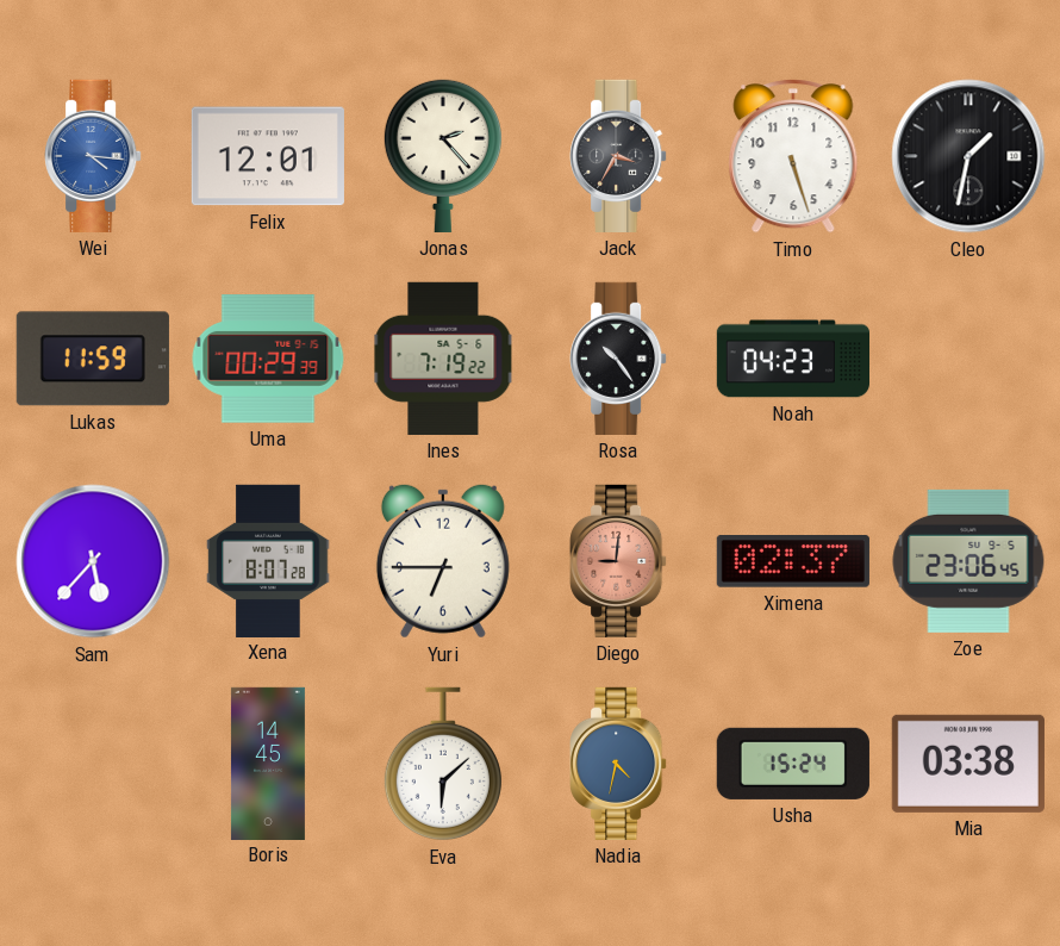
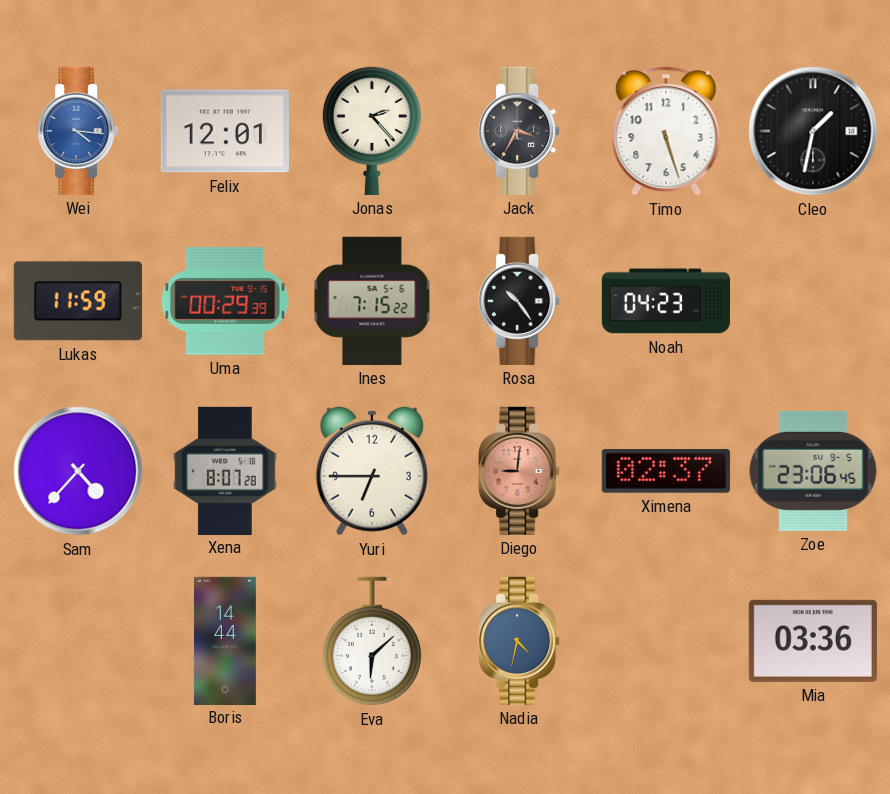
Ines: 7:19 -> 7:15 (372, 301)
Sam: 5:37 -> 4:37 (78, 471)
Boris: 14:45 -> 14:44 (225, 640)
Usha: 15:24 -> none (793, 764)
Mia: 03:38 -> 03:36 (813, 641)
